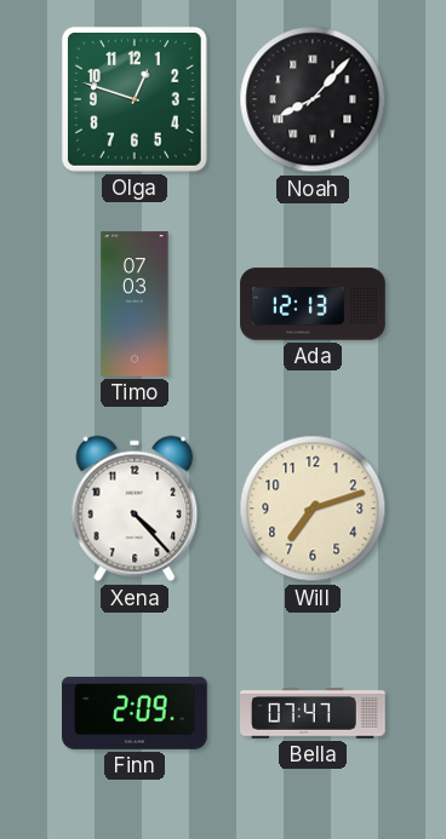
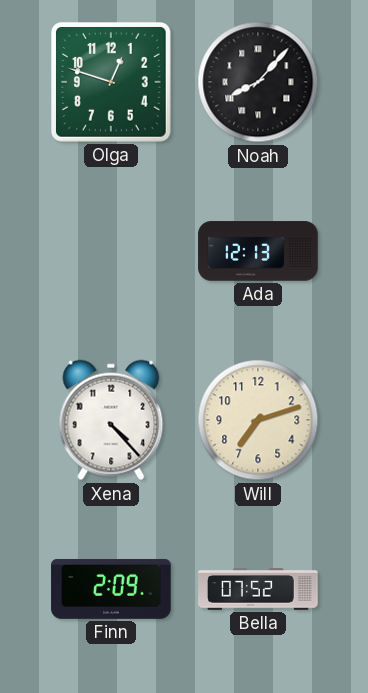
Timo: 07:03 -> none (135, 304)
Bella: 07:47 -> 07:52 (258, 589)
